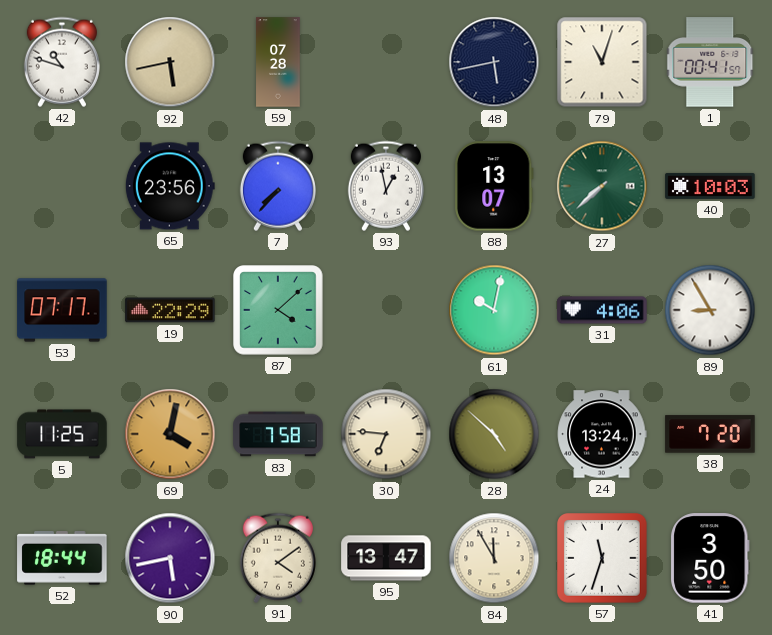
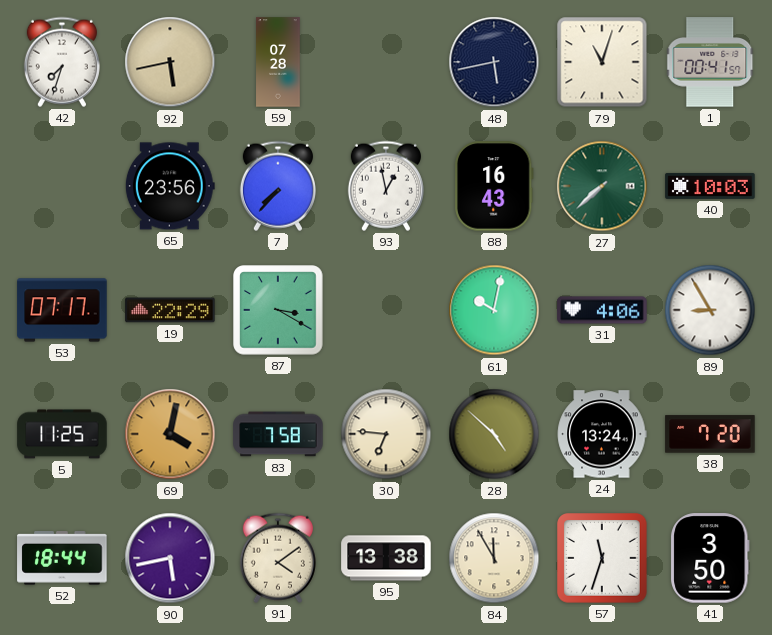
42: 10:48 -> 7:33 (62, 62)
88: 13:07 -> 16:43 (494, 186)
87: 4:08 -> 3:20 (278, 310)
95: 13:47 -> 13:38 (386, 558)
